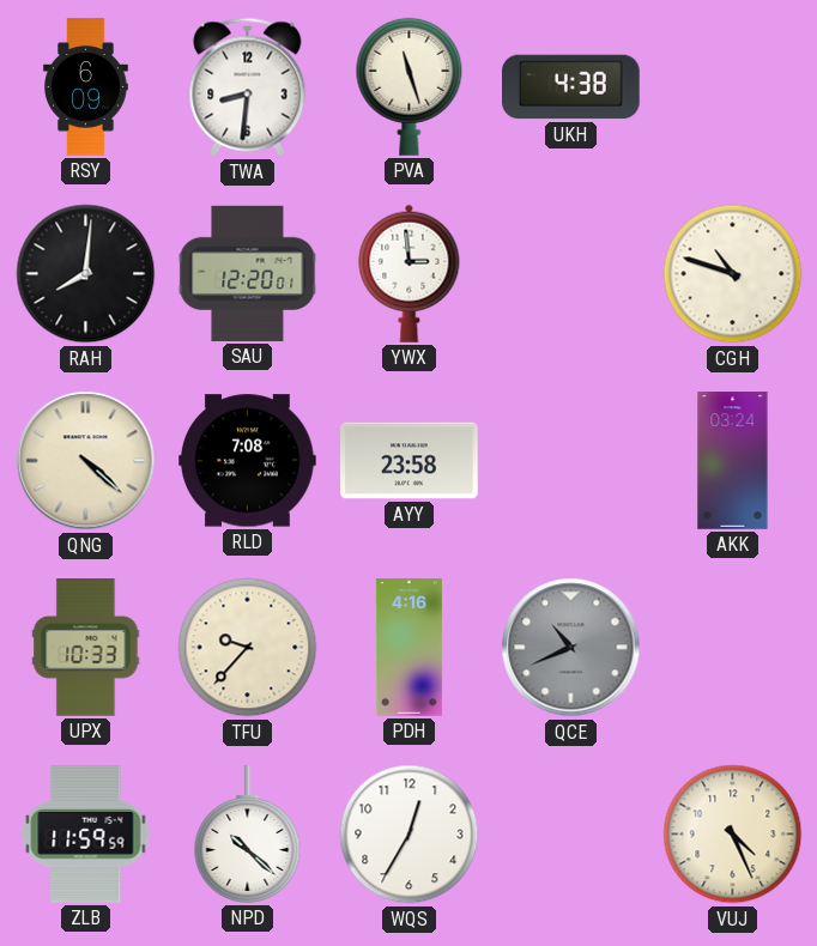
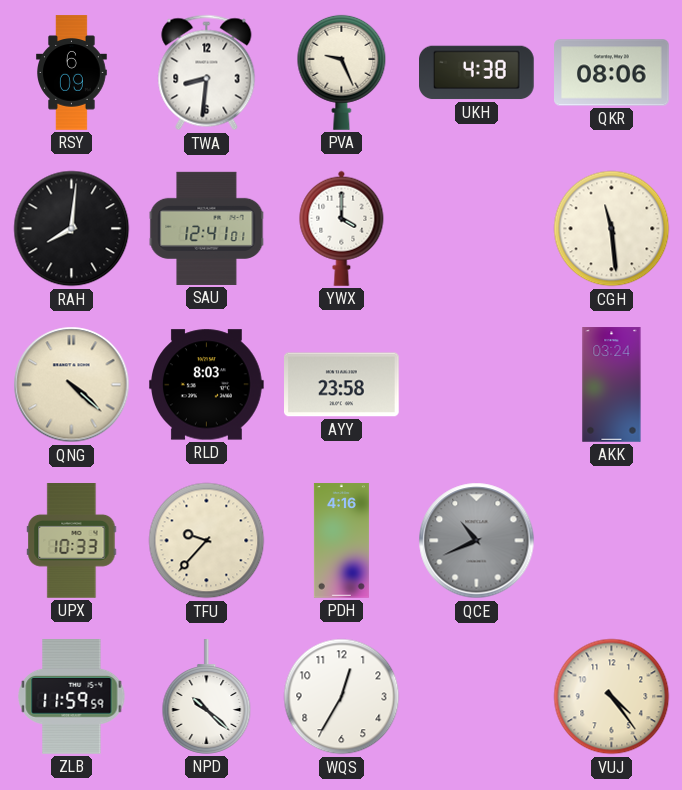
PVA: 11:27 -> 9:26 (342, 72)
QKR: none -> 08:06 (612, 73)
SAU: 12:20 -> 12:41 (207, 228)
YWX: 2:59 -> 4:00 (342, 228)
CGH: 10:48 -> 11:29 (612, 229)
RLD: 7:08 -> 8:03 (207, 385)
VUJ: 4:26 -> 4:24 (612, 697)
